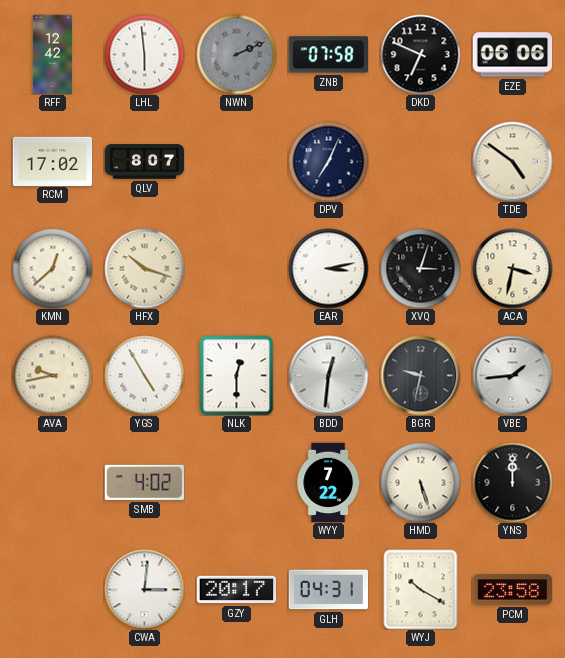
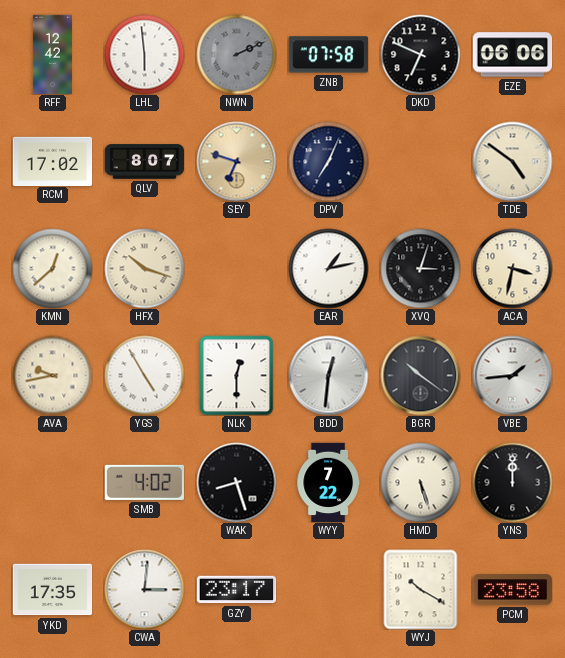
SEY: none -> 6:48 (236, 161)
EAR: 3:13 -> 1:13 (328, 268)
BGR: 9:32 -> 10:21 (420, 375)
WAK: none -> 8:27 (236, 482)
YKD: none -> 17:35 (52, 590)
GZY: 20:17 -> 23:17 (236, 590)
GLH: 04:31 -> none (328, 590)
